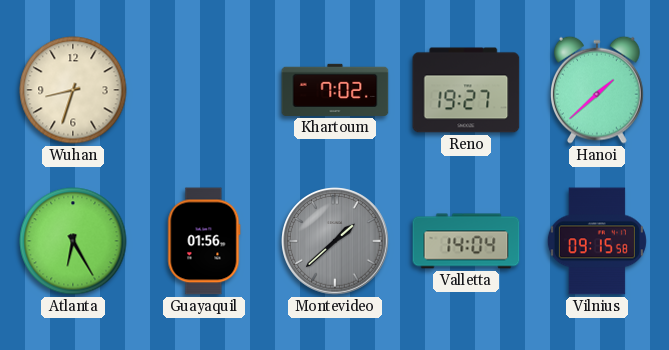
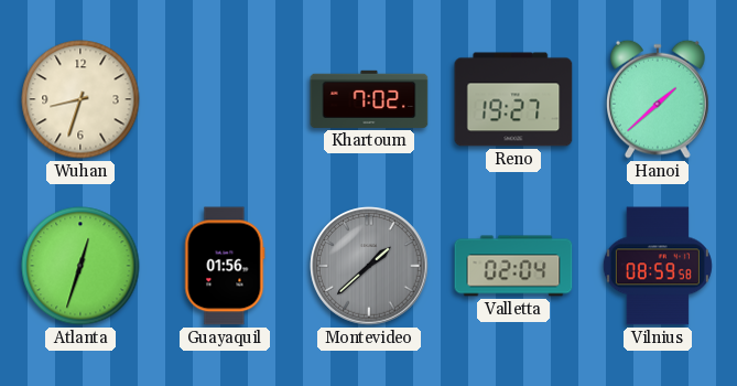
Atlanta: 6:25 -> 12:33 (80, 266)
Valletta: 14:04 -> 02:04 (513, 266)
Vilnius: 09:15 -> 08:59 (658, 266)
